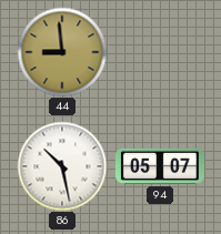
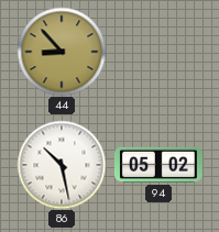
44: 8:59 -> 8:53 (62, 52)
94: 05:07 -> 05:02 (160, 165)
